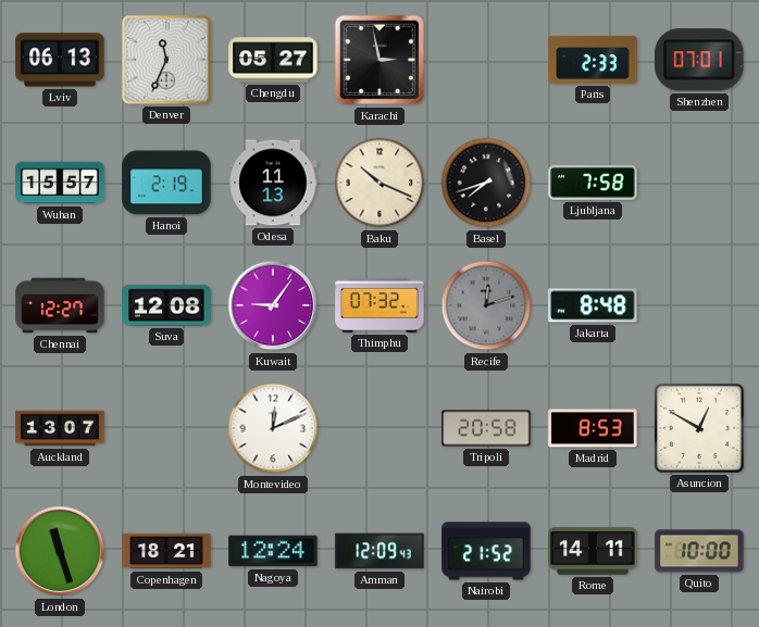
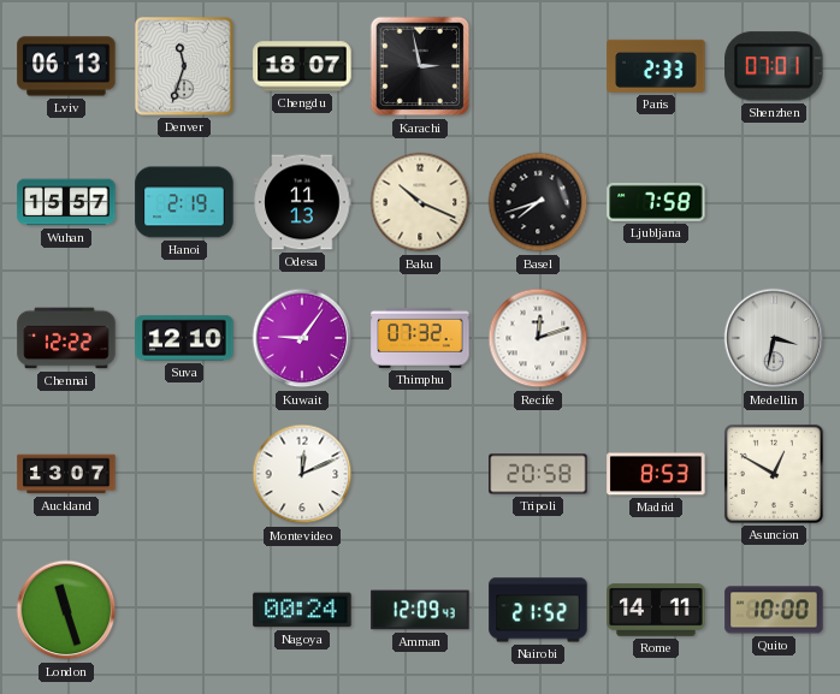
Denver: 11:34 -> 11:33 (184, 66)
Chengdu: 05:27 -> 18:07 (302, 66)
Chennai: 12:27 -> 12:22 (66, 338)
Suva: 12:08 -> 12:10 (184, 338)
Recife dial: grey -> white (538, 338)
Jakarta: 8:48 -> none (593, 305)
Medellin: none -> 3:32 (774, 338)
Copenhagen: 18:21 -> none (166, 551)
Nagoya: 12:24 -> 00:24 (302, 610)
